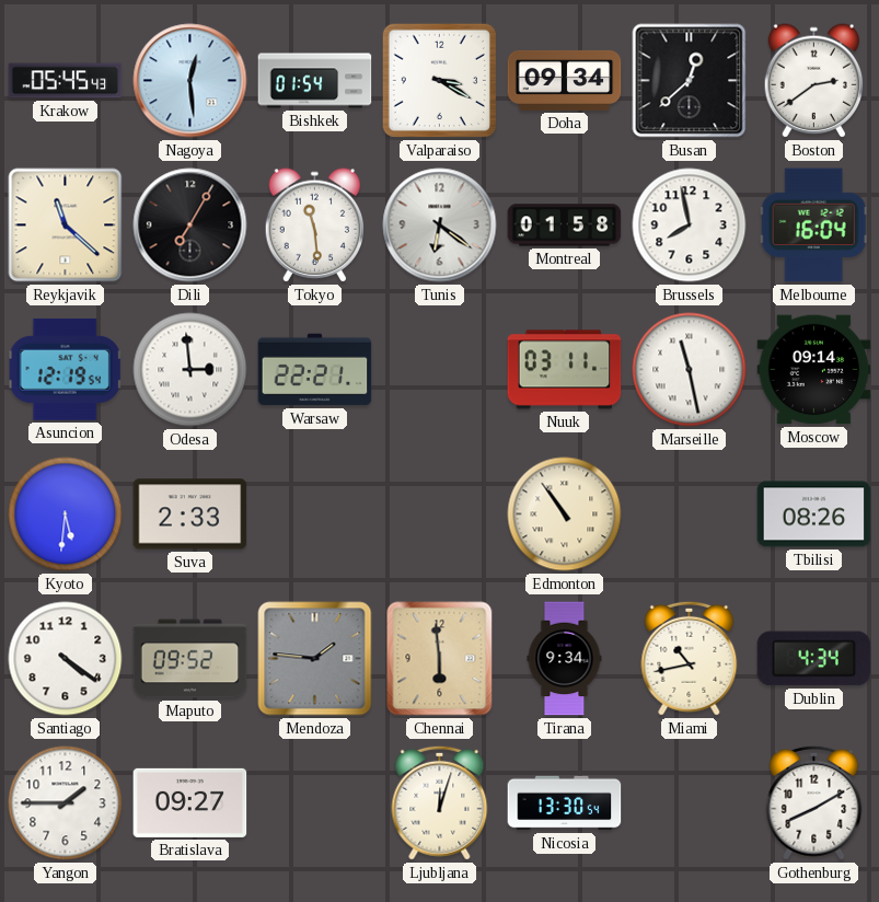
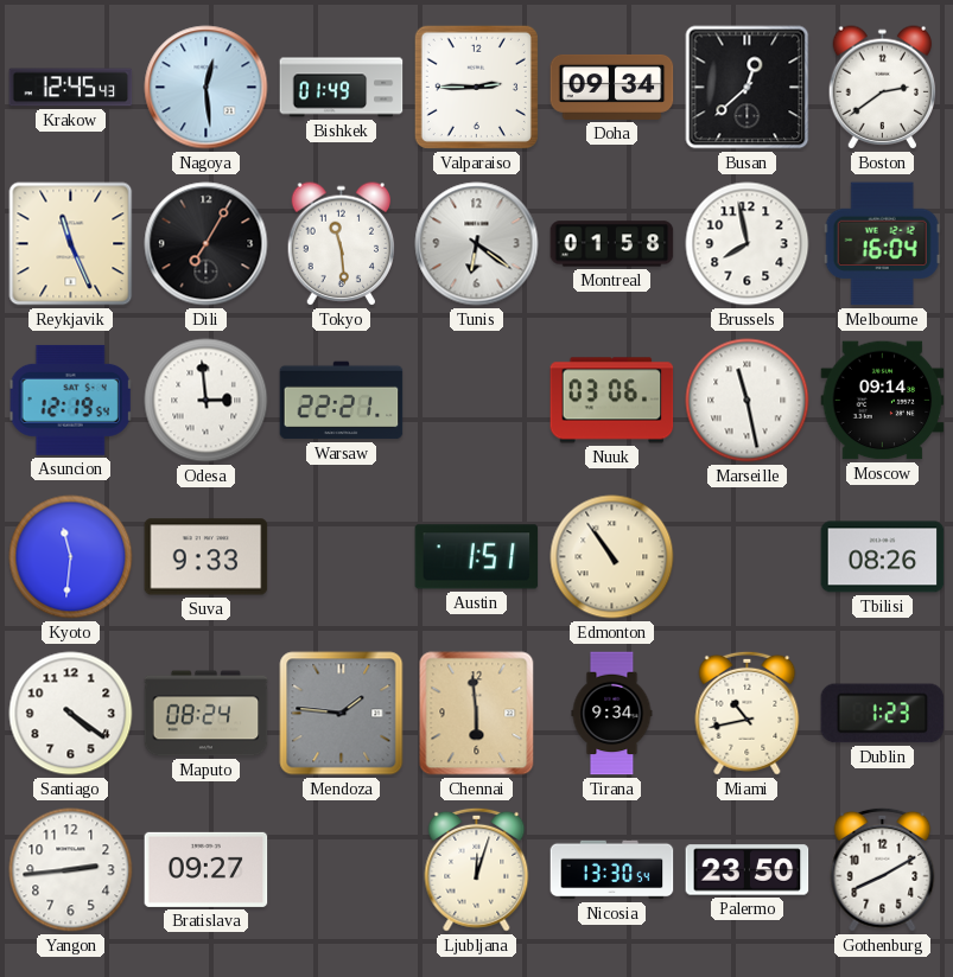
Krakow: 05:45 -> 12:45 (71, 88)
Bishkek: 01:54 -> 01:49 (342, 88)
Valparaiso: 3:20 -> 2:45 (476, 87)
Reykjavik: 11:22 -> 11:26 (71, 244)
Nuuk: 03:11 -> 03:06 (612, 401)
Kyoto: 5:31 -> 11:31 (71, 557)
Suva: 2:33 -> 9:33 (207, 557)
Austin: none -> 1:51 (477, 557)
Maputo: 09:52 -> 08:24 (207, 714)
Dublin: 4:34 -> 1:23 (883, 714)
Yangon: 1:45 -> 2:44 (71, 870)
Palermo: none -> 23:50 (748, 870)
